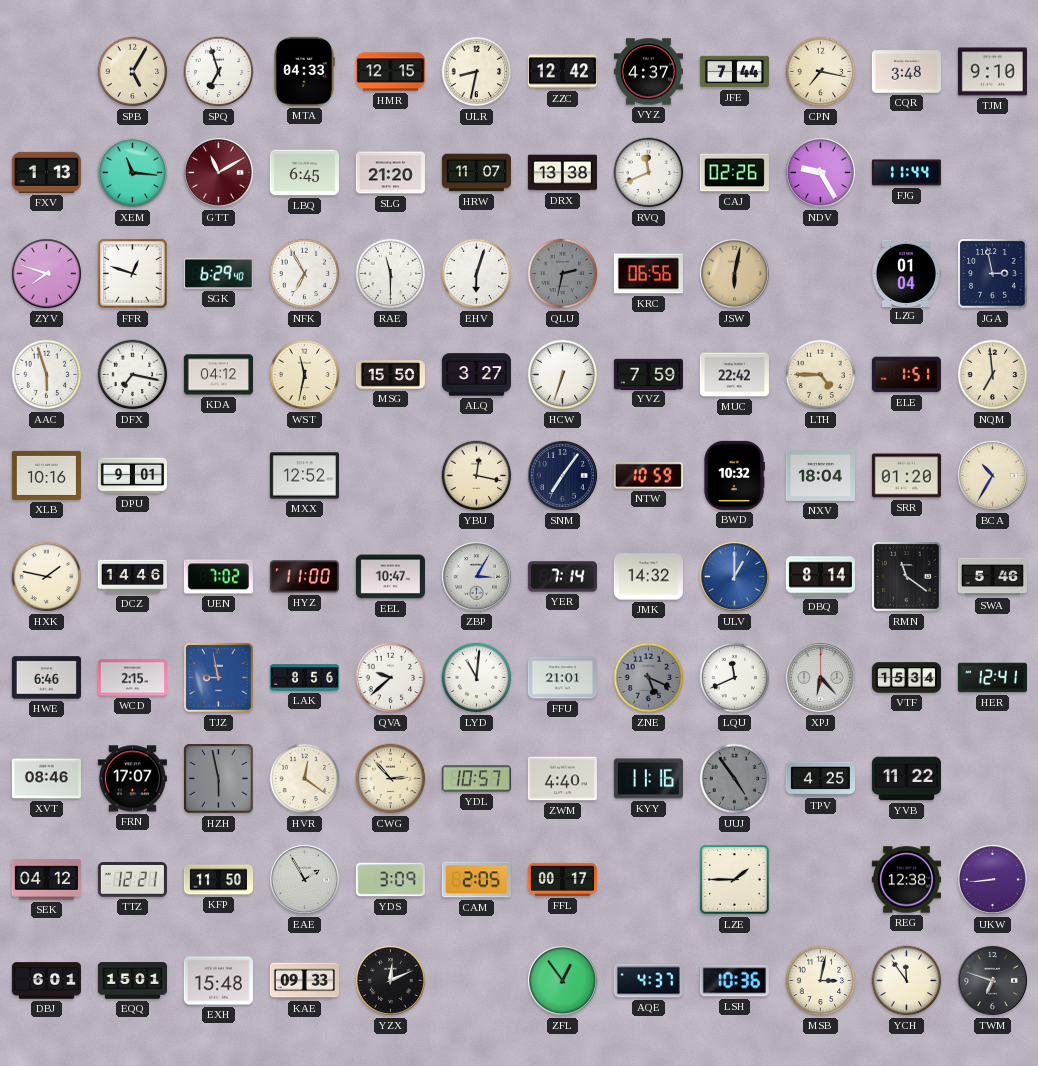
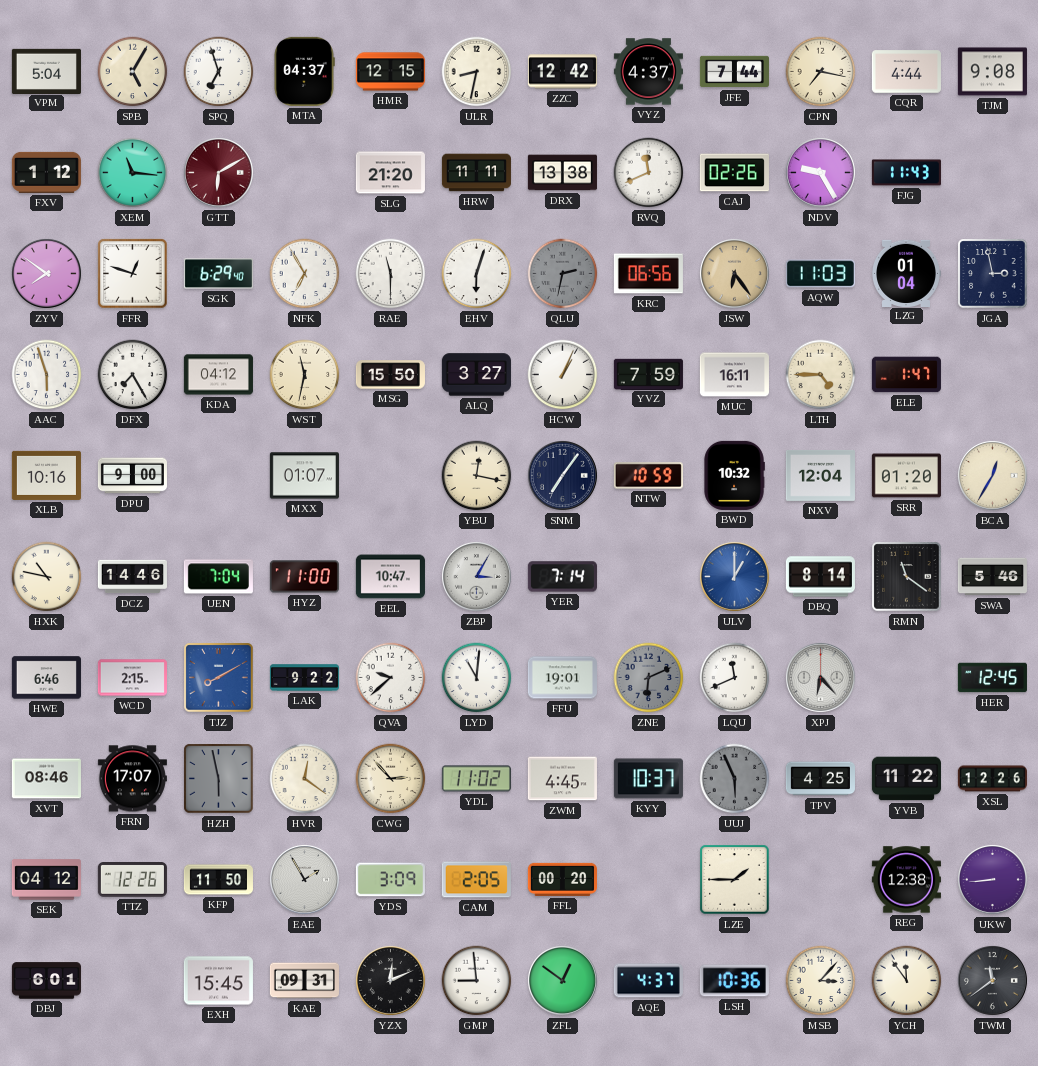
VPM: none -> 5:04 (46, 71)
MTA: 04:33 -> 04:37 (304, 71)
CQR: 3:48 -> 4:44 (906, 72)
TJM: 9:10 -> 9:08 (992, 72)
FXV: 1:13 -> 1:12 (46, 172)
GTT: 11:10 -> 6:10 (218, 172)
LBQ: 6:45 -> none (304, 173)
HRW: 11:07 -> 11:11 (476, 173)
FJG: 11:44 -> 11:43 (906, 173)
ZYV: 7:48 -> 7:51 (46, 273)
JSW: 6:02 -> 6:24 (734, 273)
AQW: none -> 11:03 (820, 274)
DFX: 7:17 -> 7:25 (133, 375)
HCW: 6:33 -> 1:04 (563, 375)
MUC: 22:42 -> 16:11 (734, 375)
ELE: 1:51 -> 1:47 (906, 375)
NQM: 6:59 -> none (993, 375)
DPU: 9:01 -> 9:00 (132, 476)
MXX: 12:52 -> 01:07 (304, 476)
NXV: 18:04 -> 12:04 (820, 475)
BCA: 10:35 -> 12:35 (992, 475)
HXK: 1:47 -> 10:47 (47, 577)
UEN: 7:02 -> 7:04 (218, 577)
JMK: 14:32 -> none (648, 577)
TJZ: 8:58 -> 8:10 (219, 678)
LAK: 8:56 -> 9:22 (304, 678)
FFU: 21:01 -> 19:01 (562, 678)
ZNE: 5:19 -> 6:11 (649, 678)
VTF: 15:34 -> none (906, 678)
HER: 12:41 -> 12:45 (992, 678)
YDL: 10:57 -> 11:02 (476, 779)
ZWM: 4:40 -> 4:45 (562, 779)
KYY: 11:16 -> 10:37 (648, 779)
UUJ: 4:54 -> 5:56 (735, 779)
XSL: none -> 12:26 (992, 779)
TTZ: 12:21 -> 12:26 (132, 880)
FFL: 00:17 -> 00:20 (562, 879)
EQQ: 15:01 -> none (132, 981)
EXH: 15:48 -> 15:45 (218, 981)
KAE: 09:33 -> 09:31 (304, 981)
GMP: none -> 8:59 (477, 981)
ZFL: 12:54 -> 12:51 (562, 980)
MSB: 3:02 -> 3:07 (821, 981)
TWM: 6:48 -> 11:39 (992, 980)
